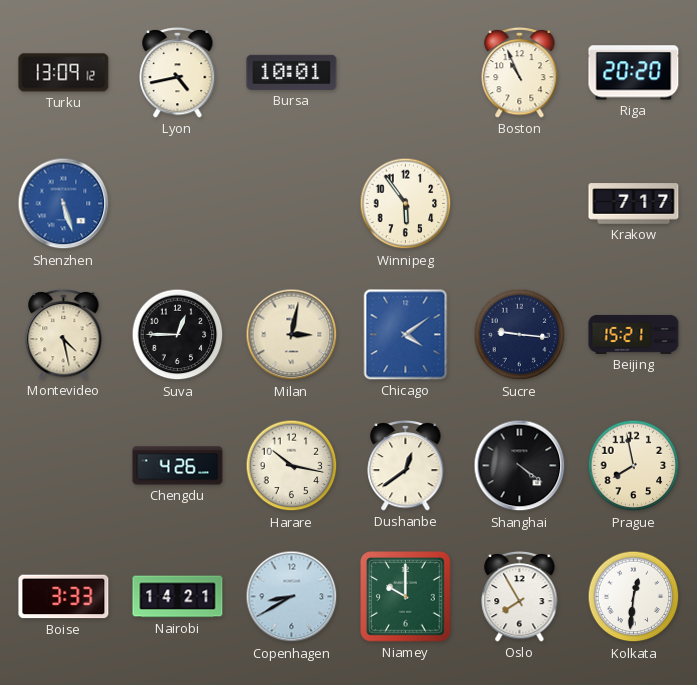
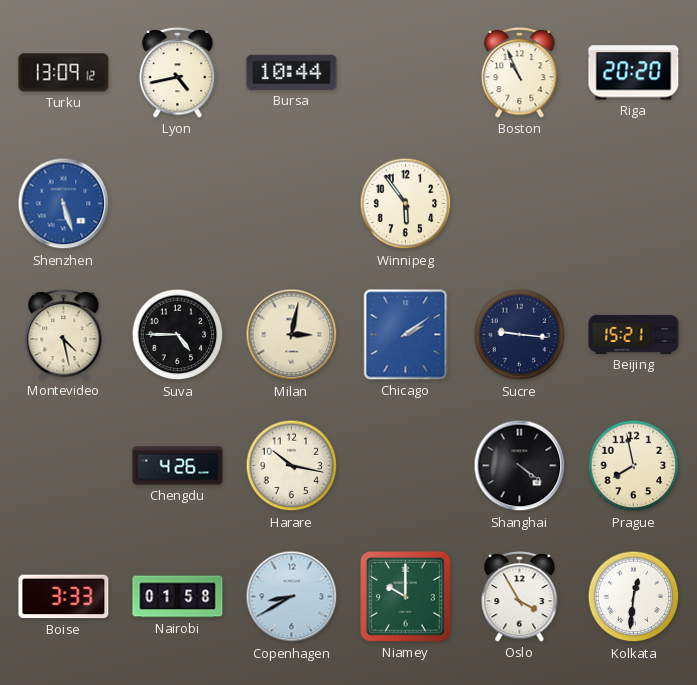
Bursa: 10:01 -> 10:44 (292, 72)
Krakow: 7:17 -> none (634, 204)
Suva: 12:45 -> 4:45 (178, 335)
Chicago: 4:09 -> 2:09 (406, 335)
Dushanbe: 12:39 -> none (406, 465)
Nairobi: 14:21 -> 01:58 (178, 597)
Oslo: 7:55 -> 3:55 (520, 596)
